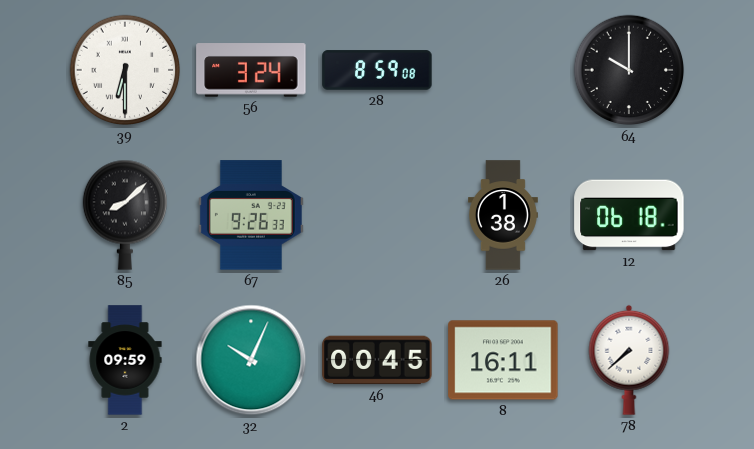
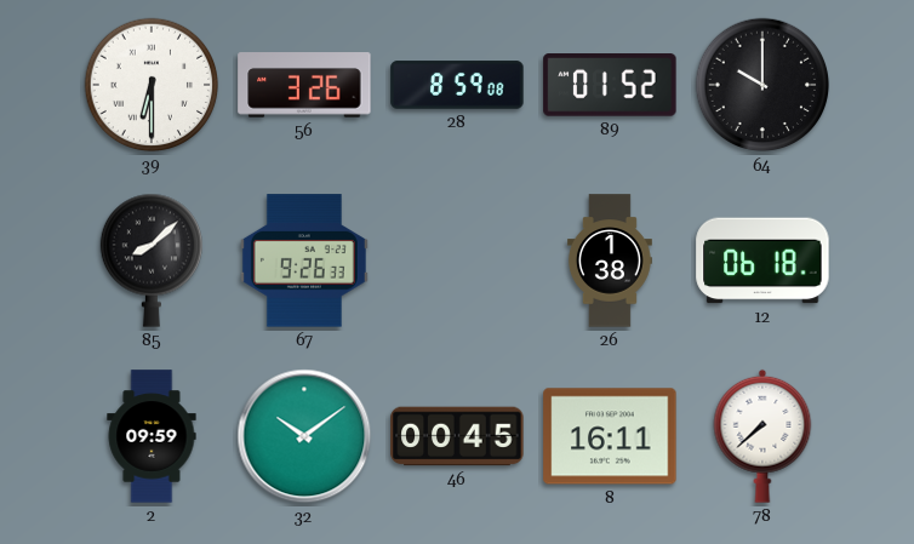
56: 3:24 -> 3:26 (304, 85)
89: none -> 01:52 (610, 85)
32: 10:04 -> 10:09 (304, 436)
